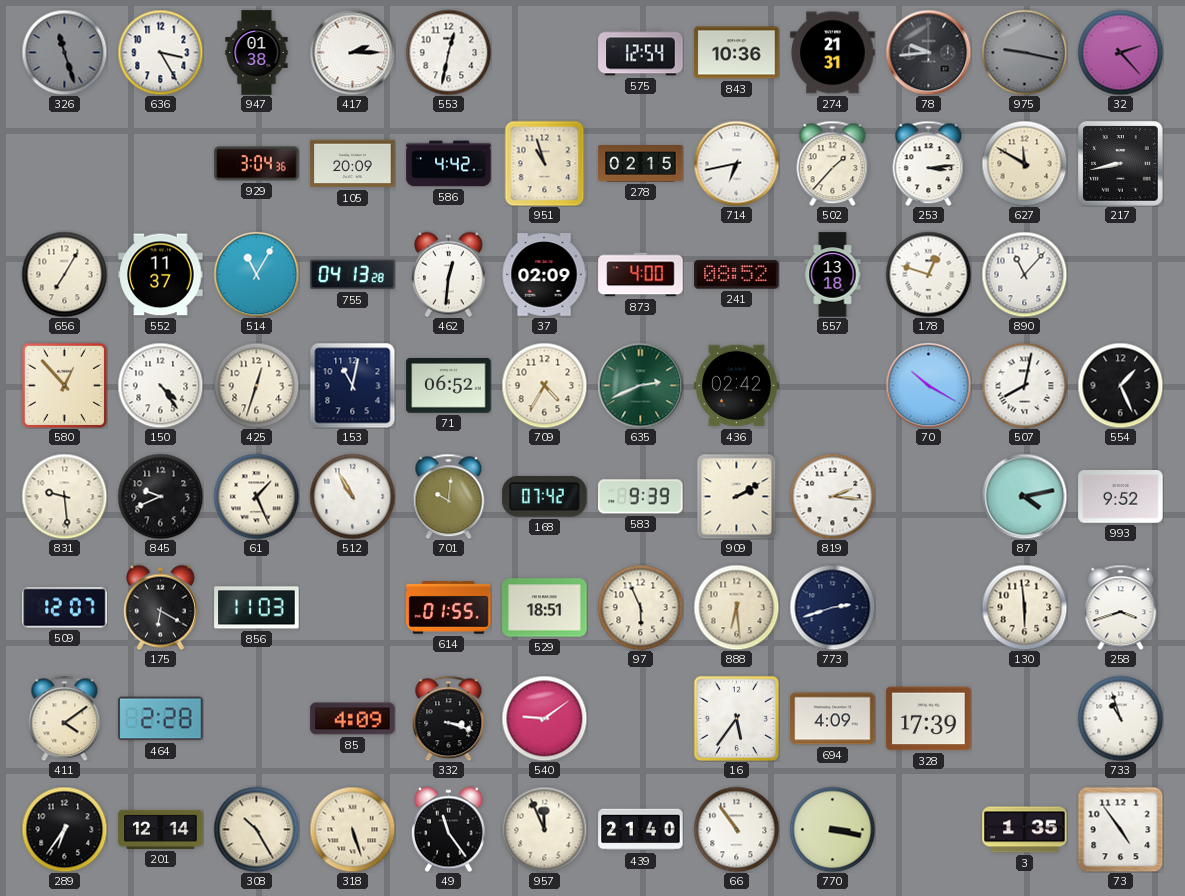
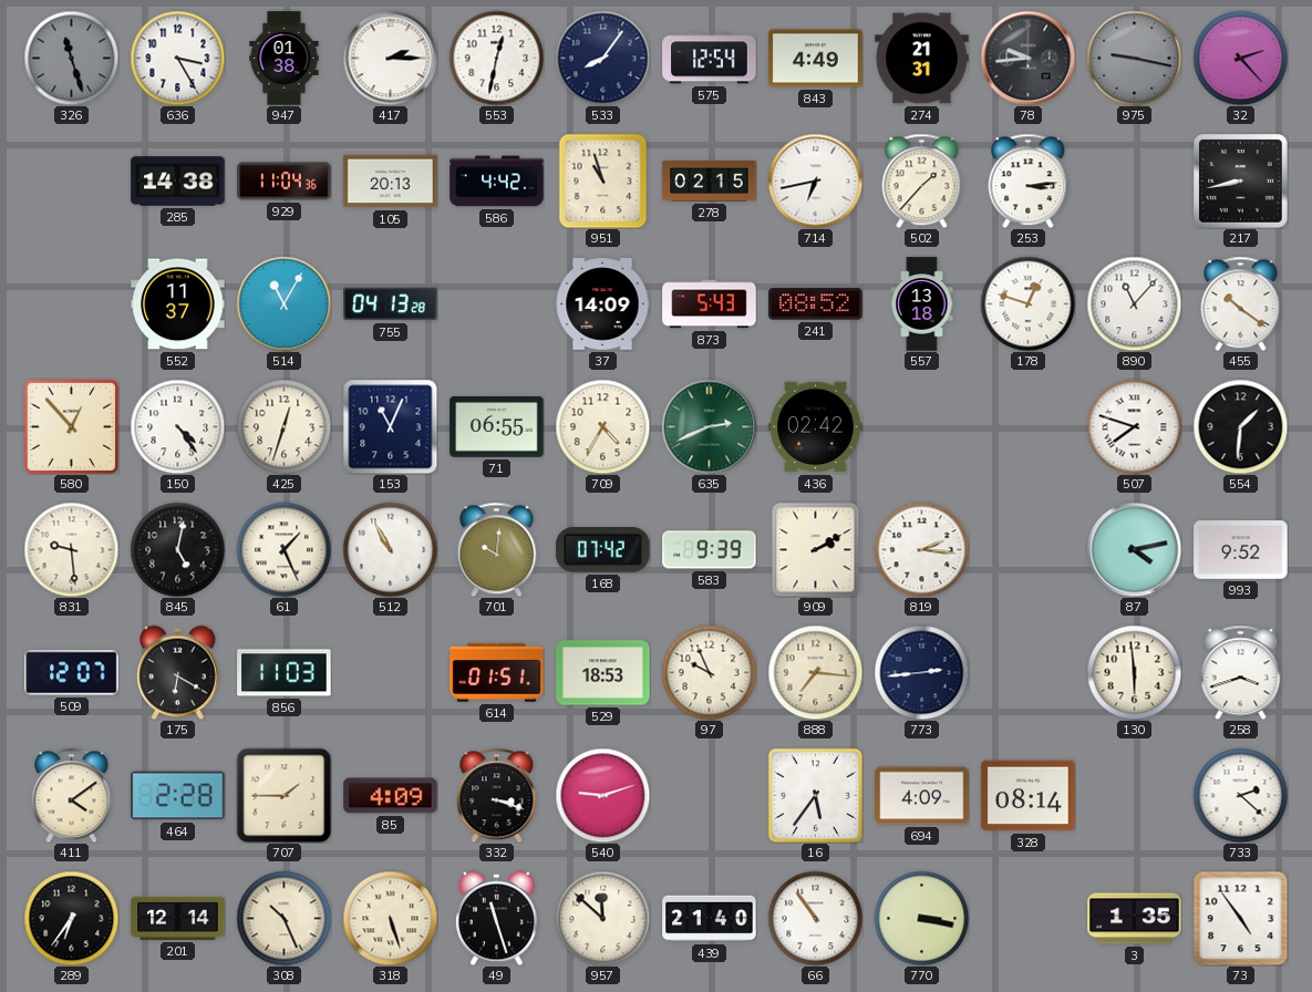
533: none -> 8:06 (602, 58)
843: 10:36 -> 4:49 (816, 59)
285: none -> 14:38 (178, 182)
929: 3:04 -> 11:04 (285, 182)
105: 20:09 -> 20:13 (391, 182)
627: 11:50 -> none (1024, 163)
656: 7:05 -> none (64, 274)
462: 12:31 -> none (448, 274)
37: 02:09 -> 14:09 (602, 304)
873: 4:00 -> 5:43 (710, 304)
455: none -> 10:21 (1241, 303)
153: 11:02 -> 11:04 (390, 426)
71: 06:52 -> 06:55 (497, 426)
70: 10:20 -> none (928, 385)
507: 8:02 -> 7:48 (1134, 426)
554: 1:26 -> 1:31 (1240, 426)
845: 9:41 -> 5:02 (177, 549)
614: 01:55 -> 01:51 (497, 673)
529: 18:51 -> 18:53 (603, 673)
97: 5:56 -> 9:56 (709, 672)
888: 6:29 -> 7:16 (815, 672)
773: 2:42 -> 2:44 (921, 672)
707: none -> 1:45 (283, 795)
540: 9:09 -> 9:12 (602, 795)
328: 17:39 -> 08:14 (1029, 796)
733: 10:57 -> 2:22 (1240, 795)
308: 10:25 -> 10:26 (283, 918)
49: 11:24 -> 11:27 (496, 918)
957: 11:56 -> 11:52 (602, 918)
